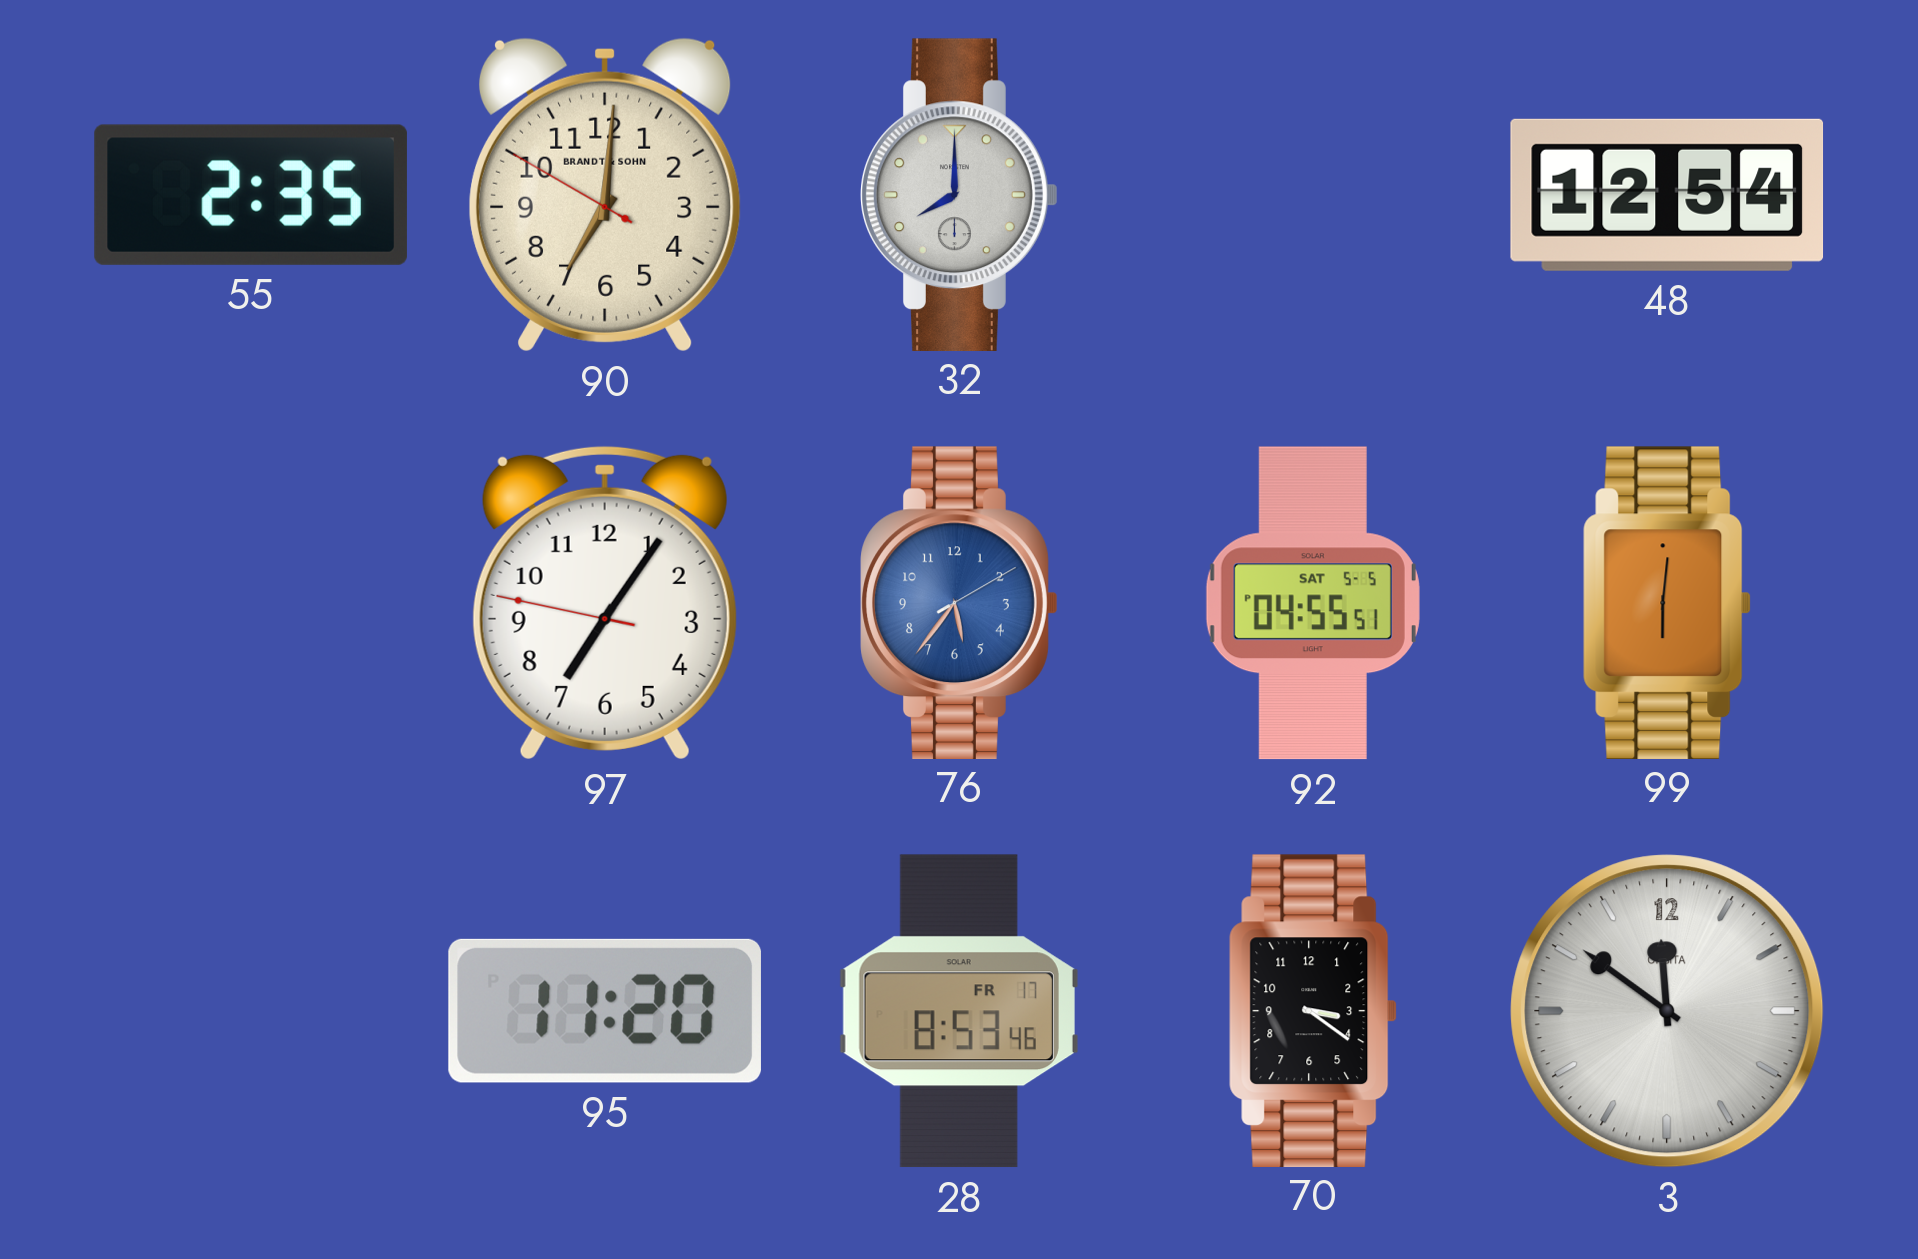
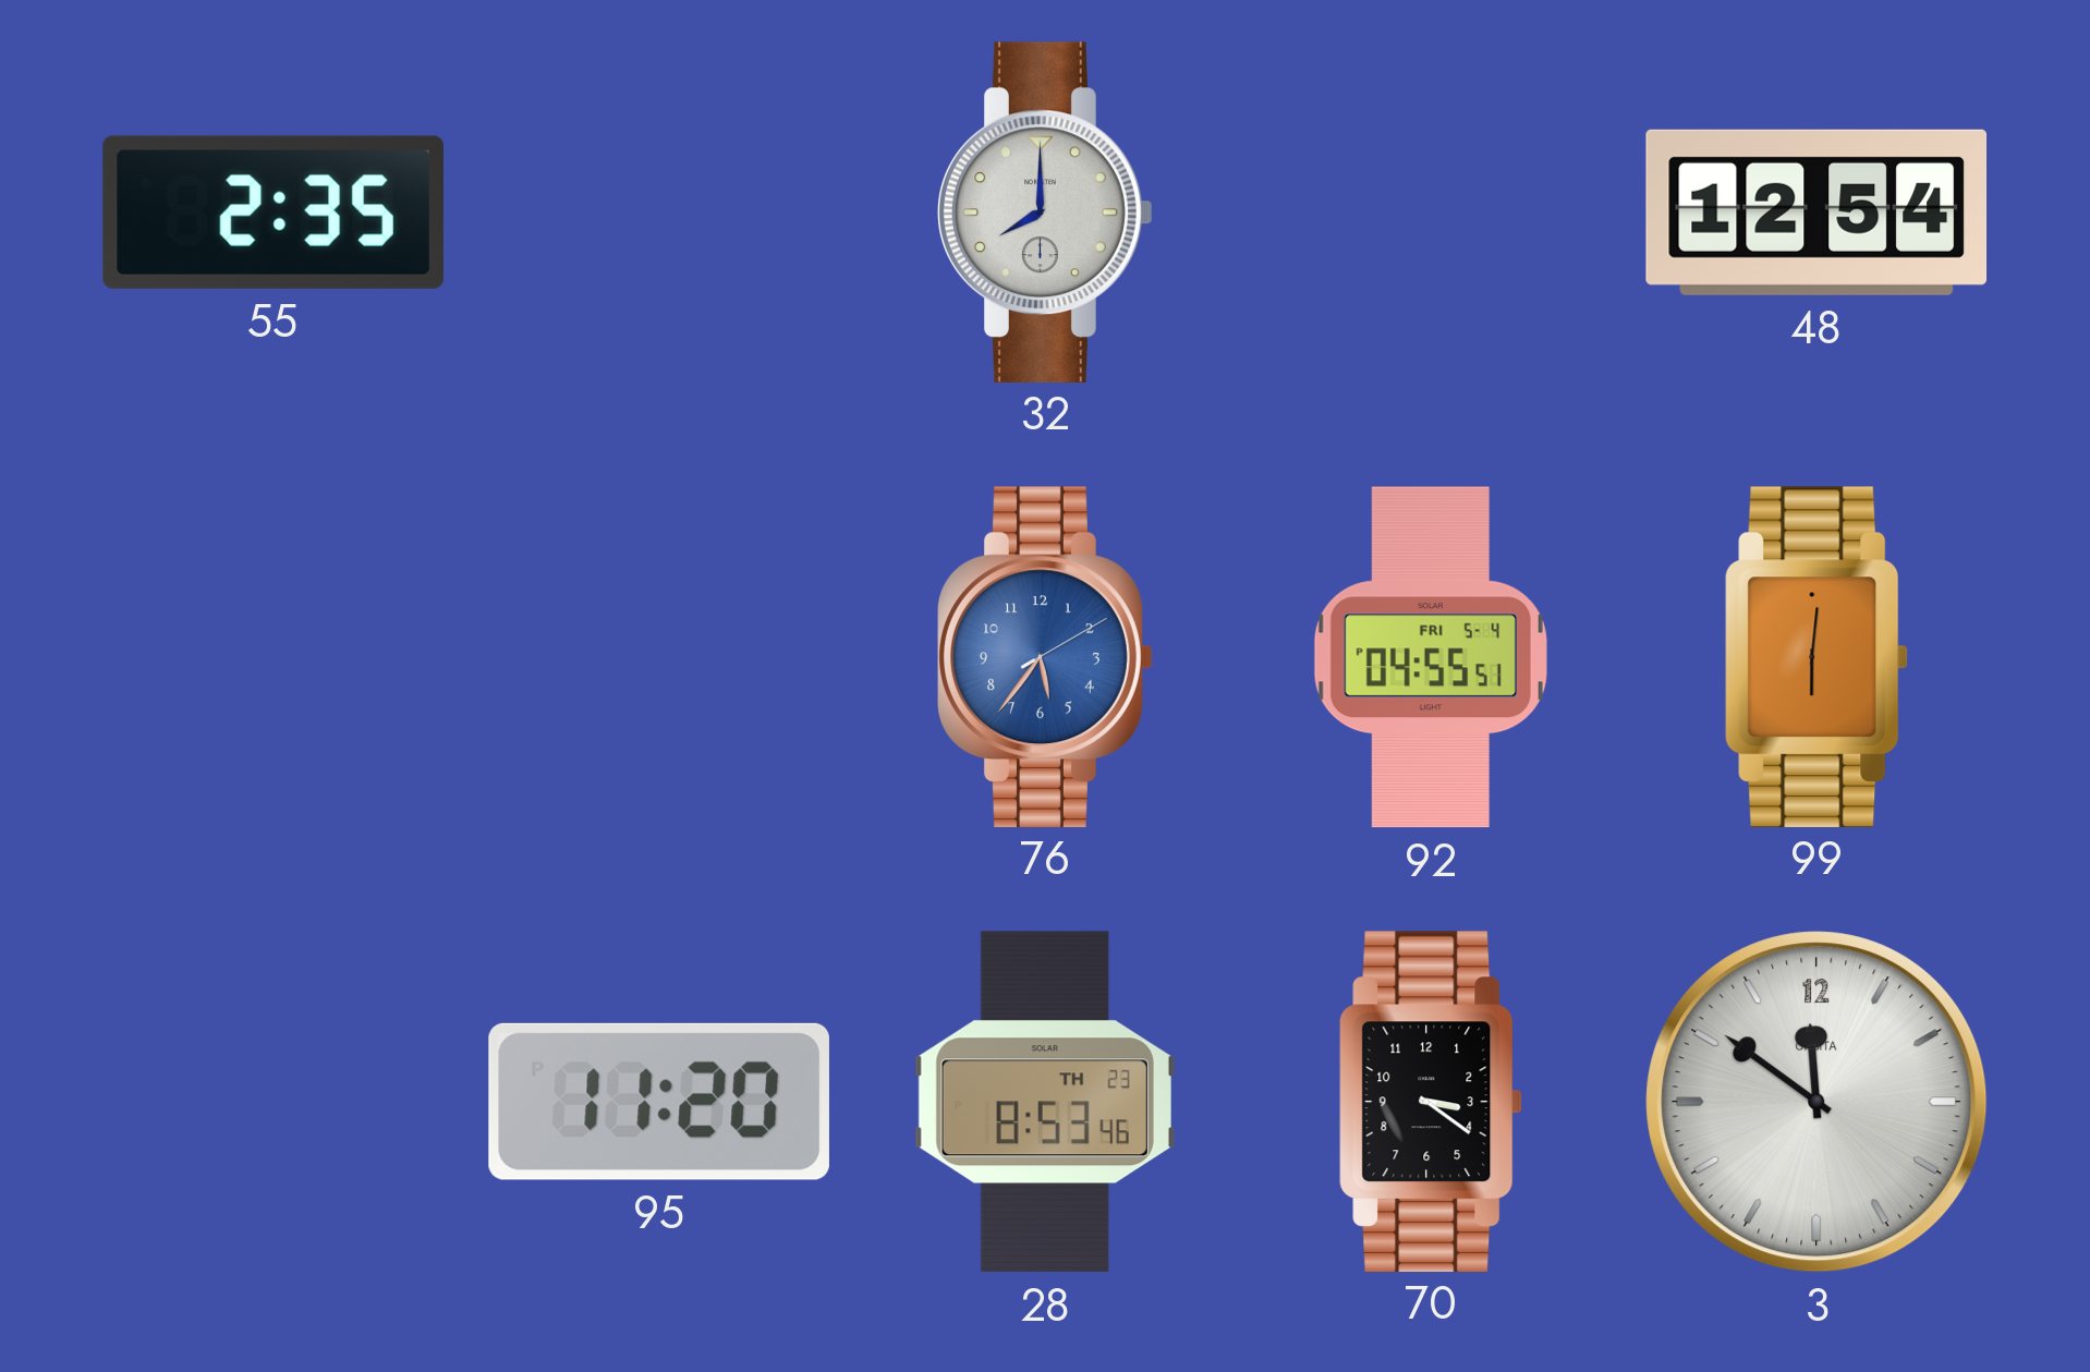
90: 7:00 -> none (605, 195)
97: 7:05 -> none (605, 603)
92 date: SAT 5-5 -> FRI 5-4 (1431, 657)
28 date: FR 17 -> TH 23 (1045, 1102)
